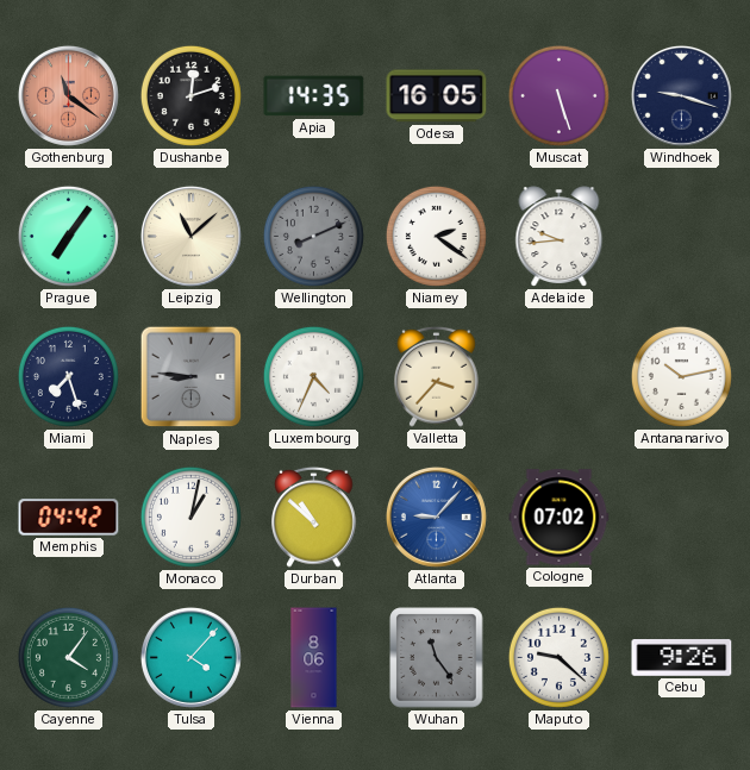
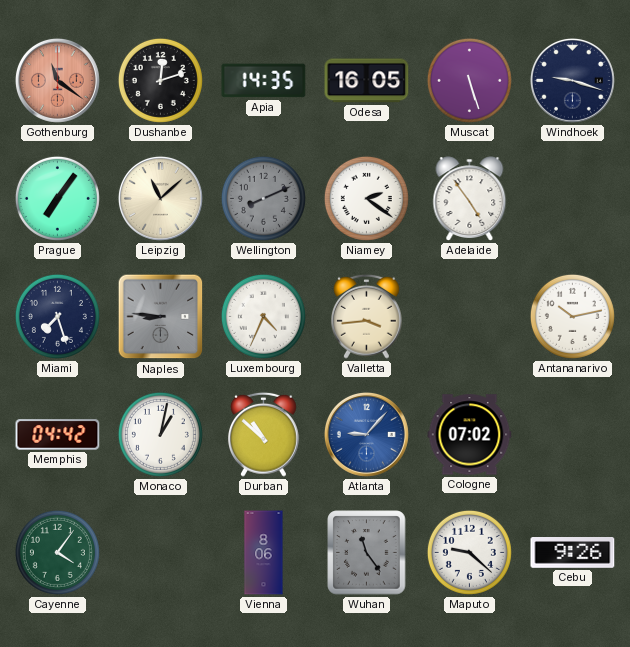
Adelaide: 9:44 -> 4:54 (470, 199)
Valletta: 3:37 -> 3:44 (367, 316)
Tulsa: 4:07 -> none (190, 657)
